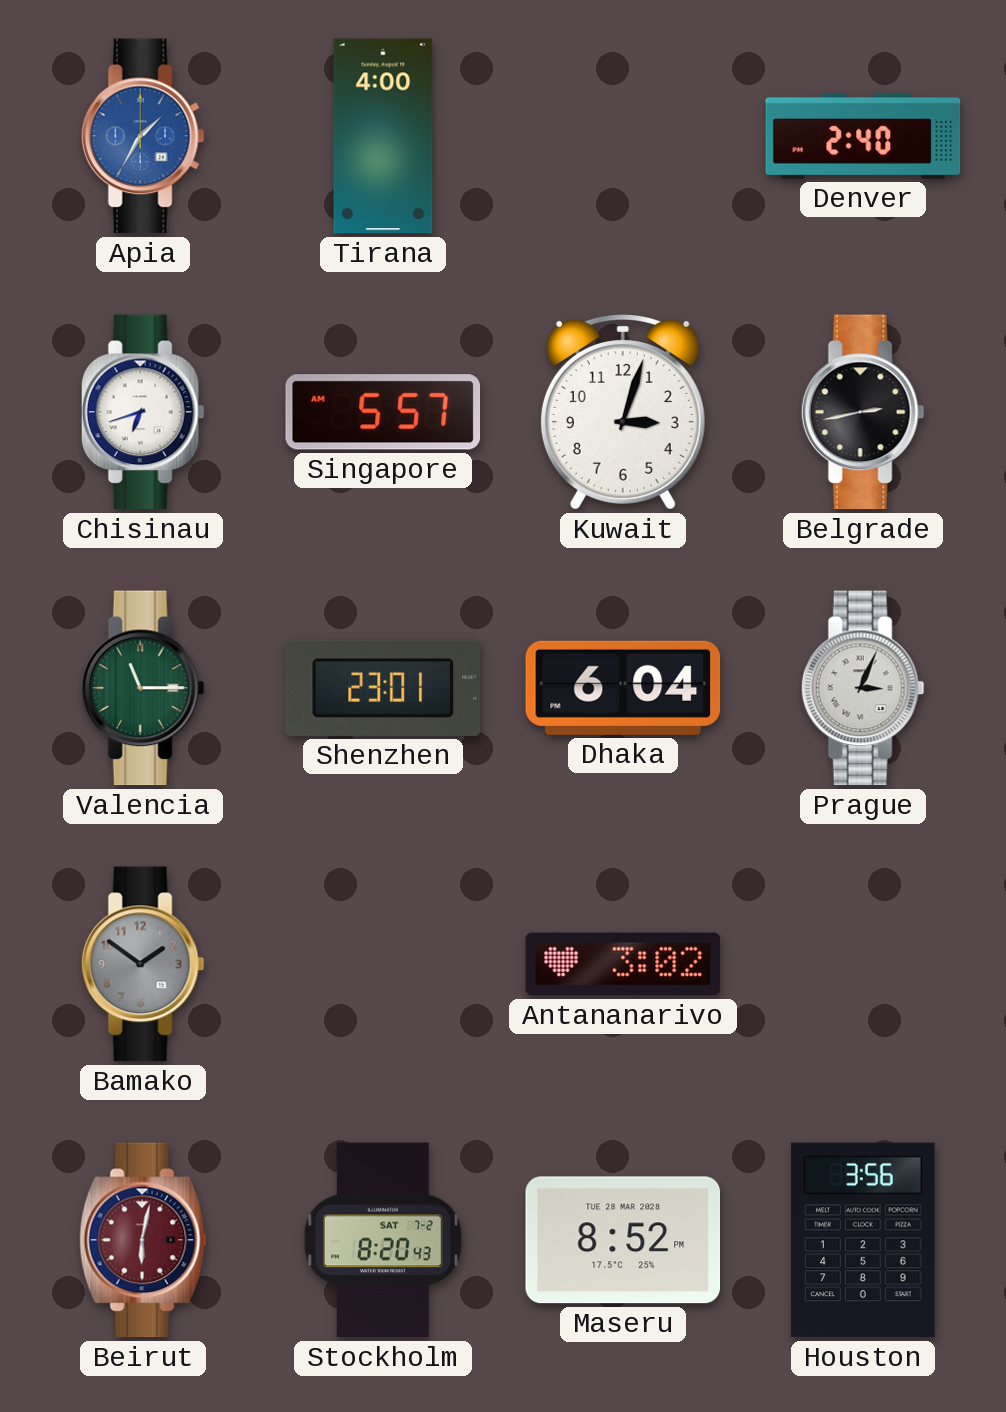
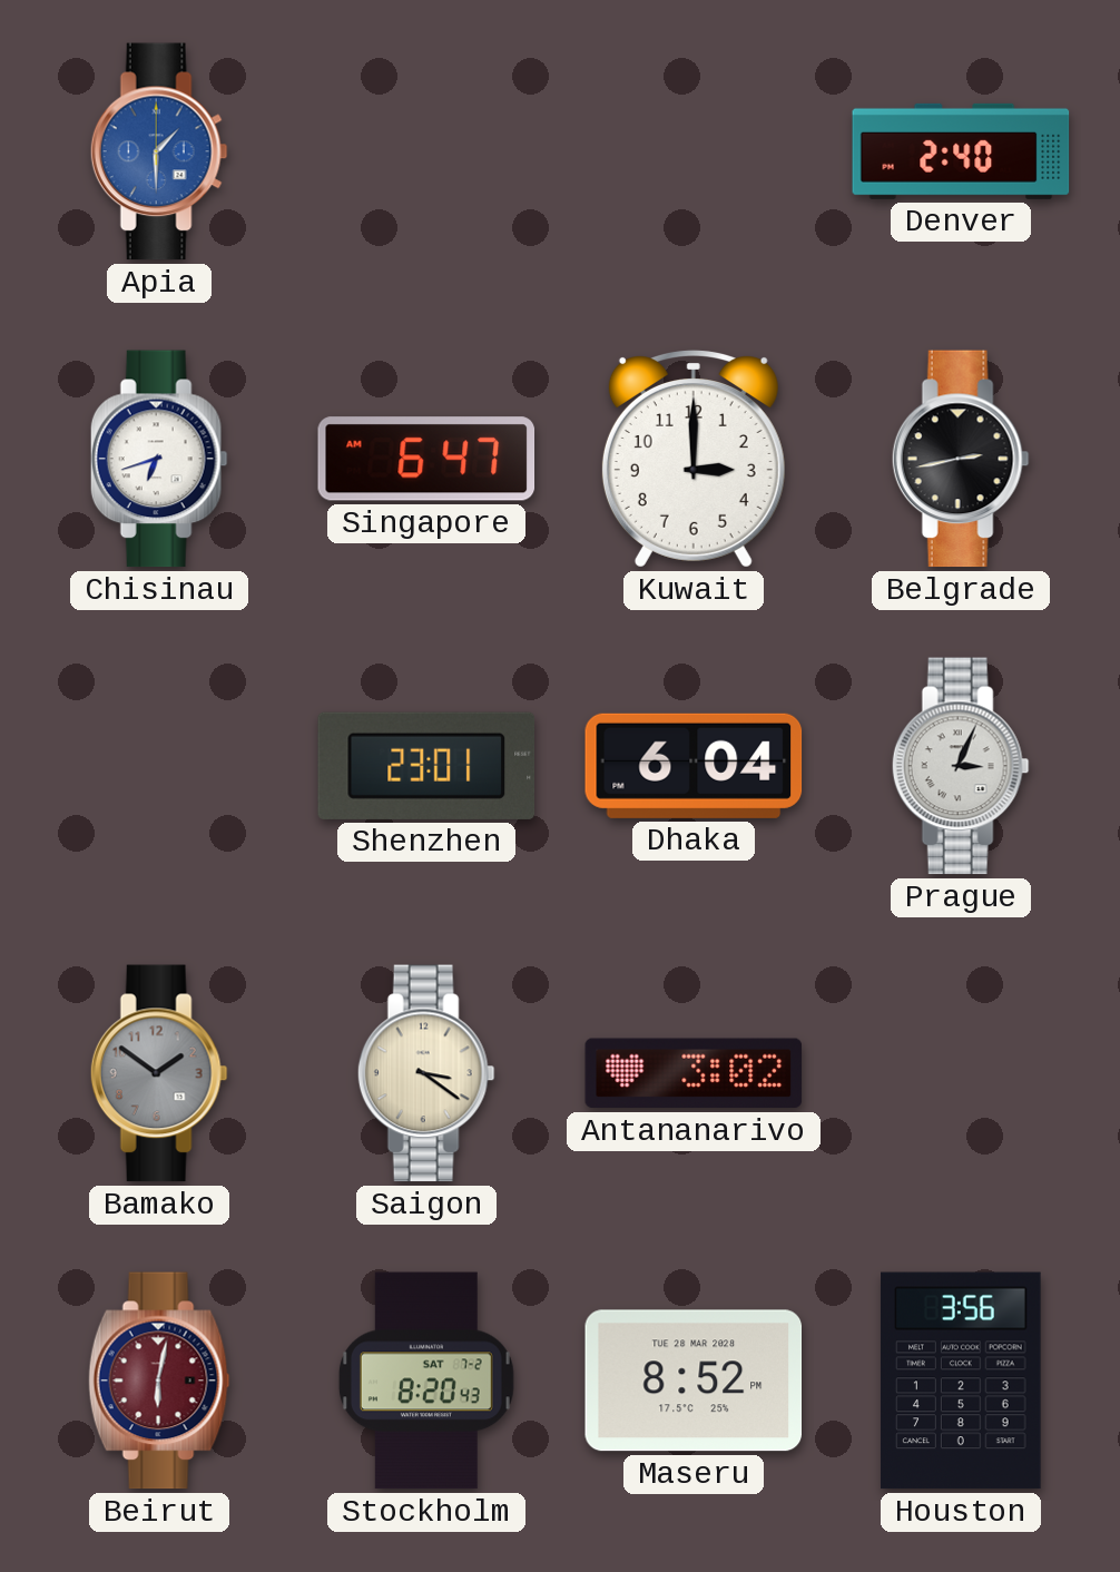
Apia: 1:35 -> 1:30 (159, 151)
Tirana: 4:00 -> none (383, 136)
Singapore: 5:57 -> 6:47 (426, 459)
Kuwait: 3:03 -> 3:00 (694, 460)
Valencia: 11:15 -> none (143, 688)
Saigon: none -> 3:21 (426, 1073)
